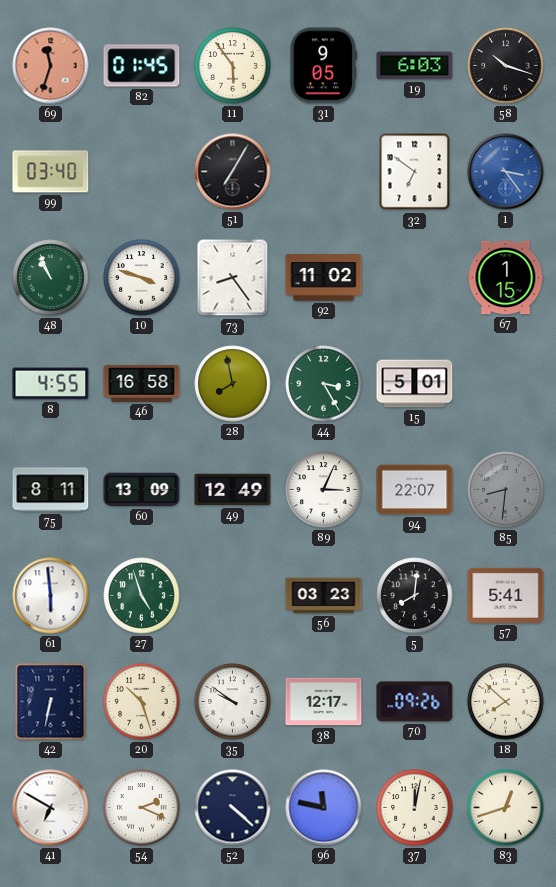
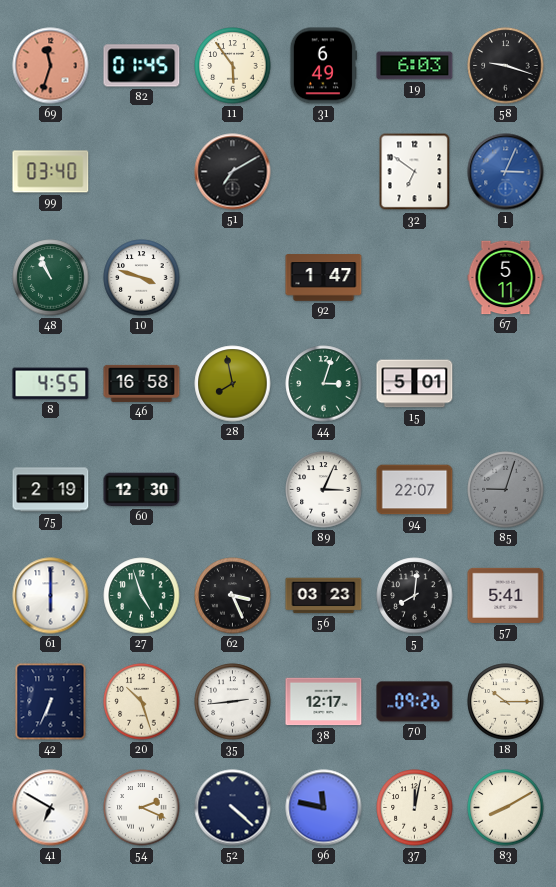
31: 9:05 -> 6:49 (323, 66)
58: 10:18 -> 9:18 (506, 66)
51: 7:05 -> 7:10 (233, 172)
1: 3:24 -> 3:04 (506, 172)
73: 8:24 -> none (233, 278)
92: 11:02 -> 1:47 (324, 278)
67: 1:15 -> 5:11 (506, 278)
44: 3:25 -> 3:03 (324, 384)
75: 8:11 -> 2:19 (51, 490)
60: 13:09 -> 12:30 (142, 490)
49: 12:49 -> none (233, 490)
85: 8:31 -> 9:03 (506, 490)
61: 5:59 -> 6:00 (51, 596)
62: none -> 3:26 (233, 596)
42: 6:32 -> 6:34 (51, 702)
35: 9:51 -> 2:44 (233, 702)
18: 7:52 -> 10:15 (506, 702)
83: 12:42 -> 8:10 (506, 808)
